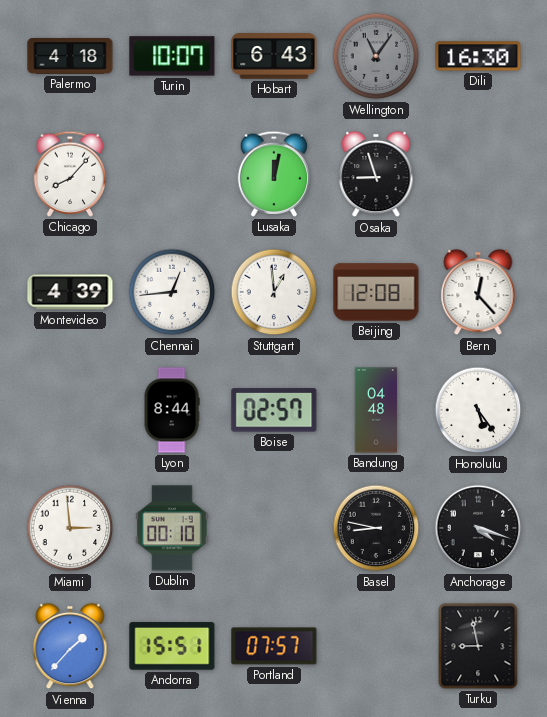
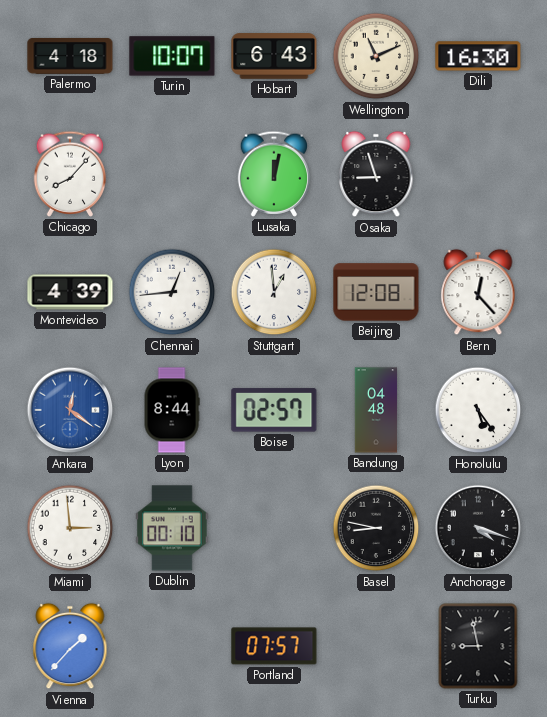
Wellington: 11:06 -> 11:11 (376, 56)
Wellington dial: grey -> cream (376, 56)
Ankara: none -> 12:21 (70, 410)
Andorra: 15:51 -> none (172, 646)
